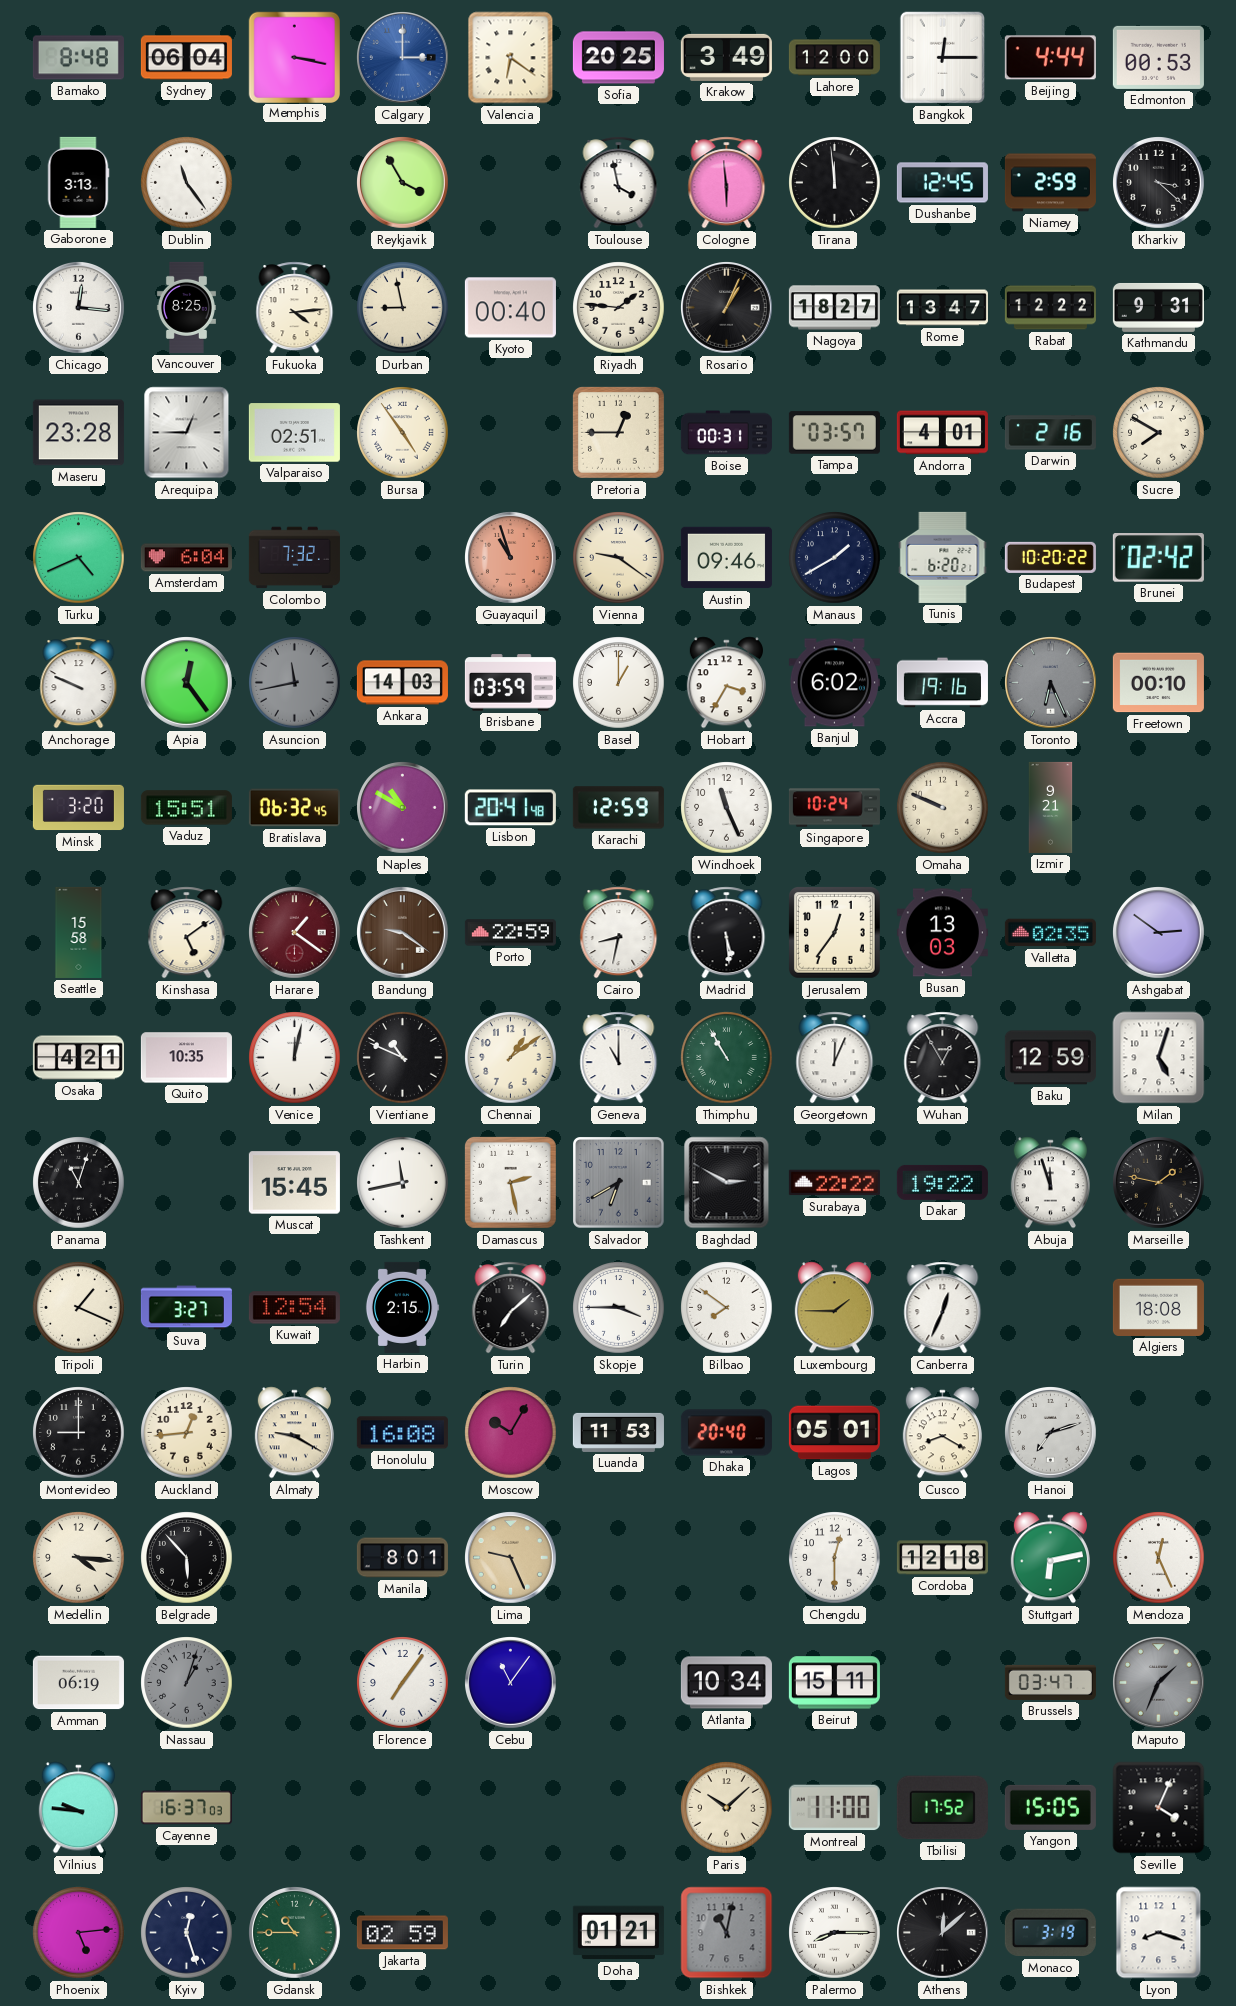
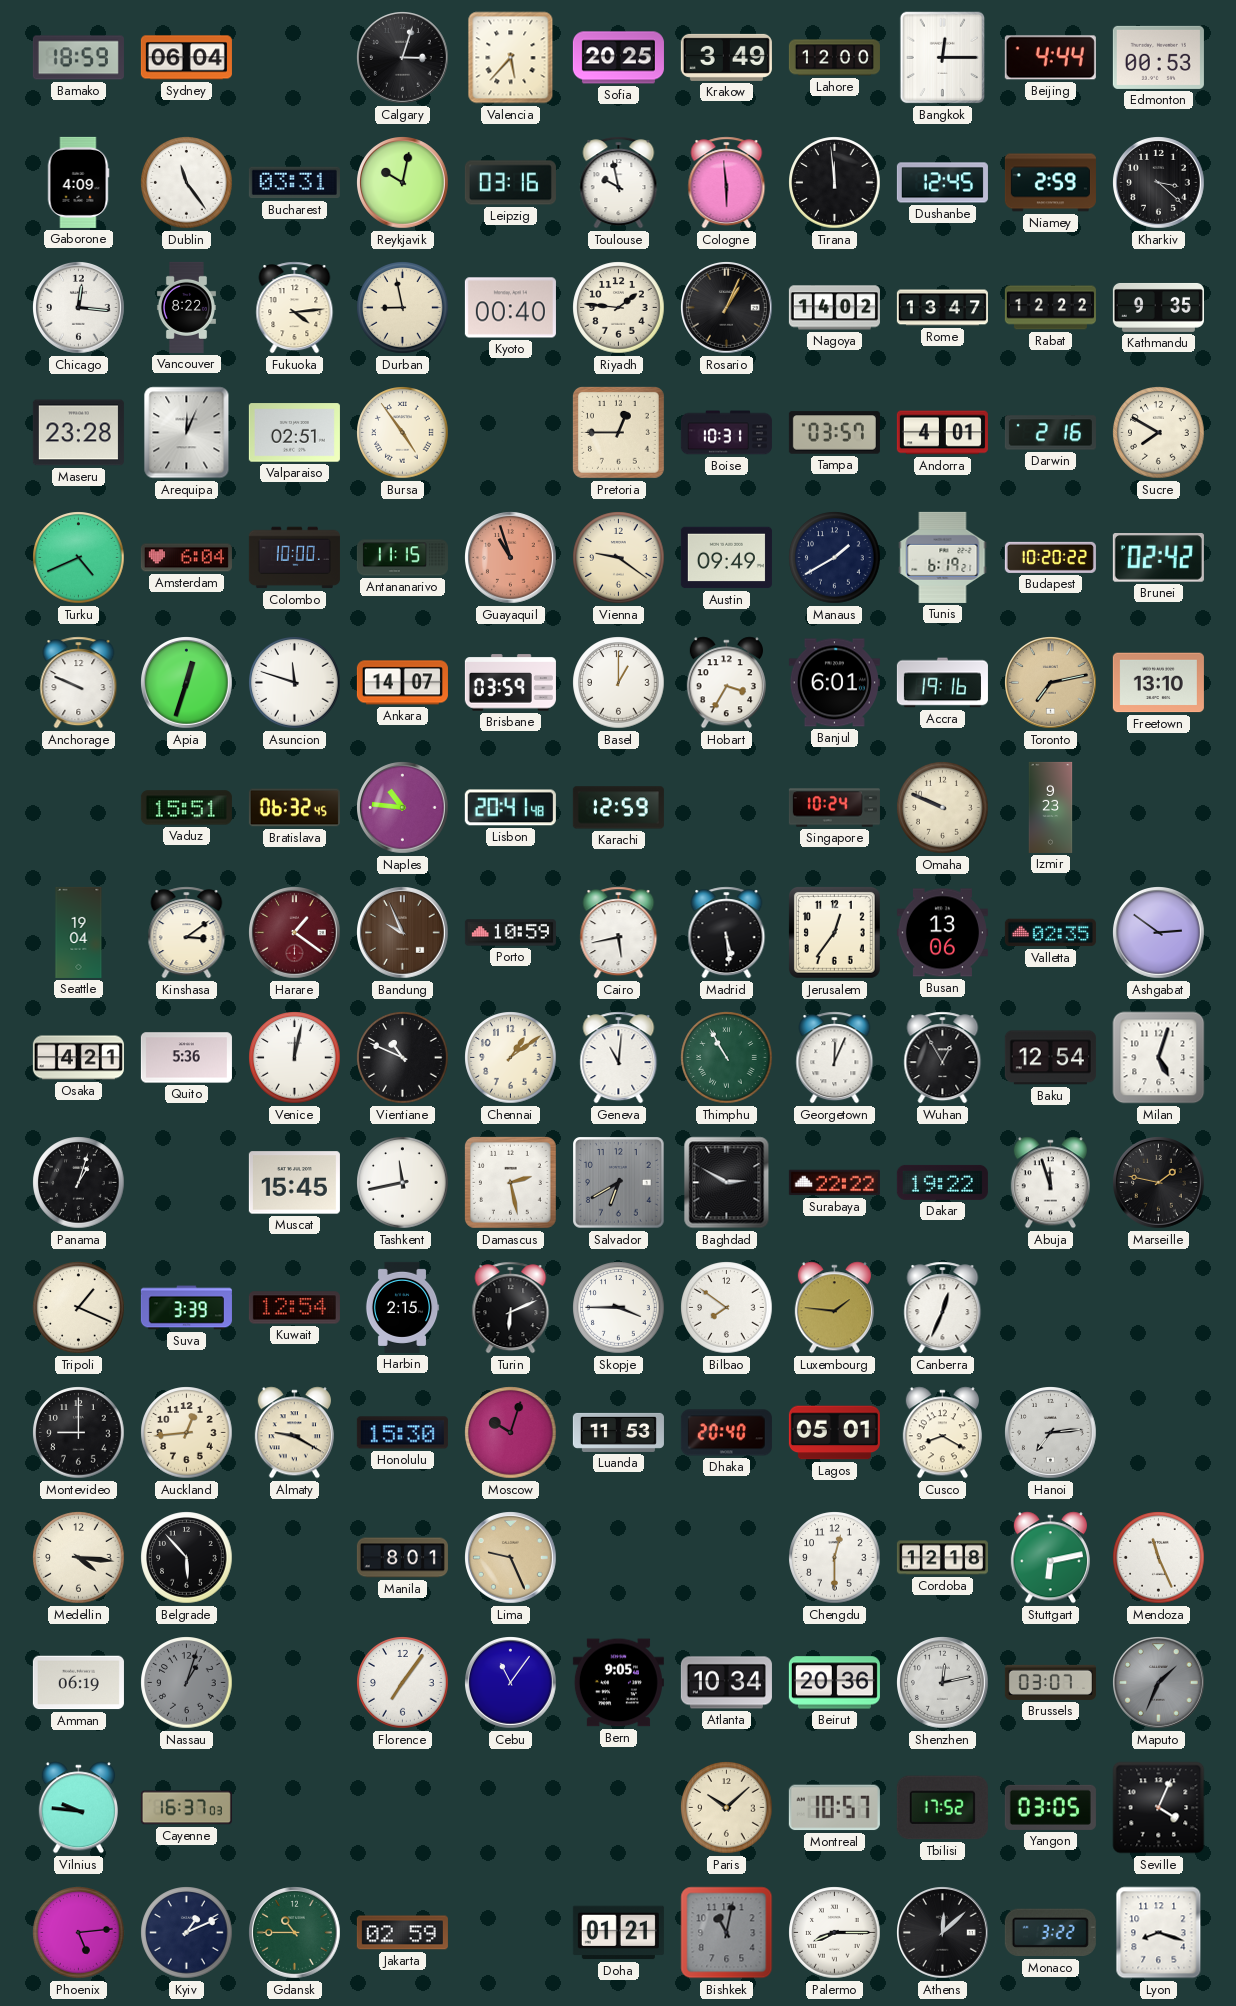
Bamako: 8:48 -> 18:59 (78, 58)
Memphis: 3:17 -> none (294, 57)
Calgary: 3:00 -> 3:03 (403, 58)
Calgary dial: blue -> black (403, 58)
Valencia: 6:21 -> 5:37 (511, 58)
Gaborone: 3:13 -> 4:09 (78, 182)
Bucharest: none -> 03:31 (294, 183)
Reykjavik: 3:55 -> 10:02 (403, 183)
Leipzig: none -> 03:16 (510, 183)
Toulouse: 3:58 -> 9:58 (619, 183)
Vancouver: 8:25 -> 8:22 (186, 307)
Nagoya: 18:27 -> 14:02 (834, 308)
Kathmandu: 9:31 -> 9:35 (1158, 307)
Arequipa: 12:45 -> 12:04 (187, 433)
Boise: 00:31 -> 10:31 (726, 433)
Colombo: 7:32 -> 10:00 (294, 558)
Antananarivo: none -> 11:15 (402, 558)
Austin: 09:46 -> 09:49 (726, 558)
Tunis: 6:20 -> 6:19 (943, 557)
Apia: 12:24 -> 12:33 (187, 683)
Asuncion: 11:43 -> 11:48 (295, 683)
Asuncion dial: grey -> white (295, 683)
Ankara: 14:03 -> 14:07 (402, 683)
Banjul: 6:02 -> 6:01 (834, 683)
Toronto: 6:26 -> 7:13 (1051, 683)
Toronto dial: grey -> champagne (1051, 683)
Freetown: 00:10 -> 13:10 (1158, 683)
Minsk: 3:20 -> none (78, 808)
Naples: 10:50 -> 10:46 (403, 808)
Windhoek: 11:26 -> none (727, 808)
Izmir: 9:21 -> 9:23 (1051, 807)
Seattle: 15:58 -> 19:04 (79, 932)
Kinshasa: 5:09 -> 3:09 (187, 933)
Bandung: 9:21 -> 9:56 (403, 933)
Porto: 22:59 -> 10:59 (510, 933)
Cairo: 8:32 -> 5:43 (619, 933)
Busan: 13:03 -> 13:06 (942, 933)
Quito: 10:35 -> 5:36 (186, 1058)
Geneva: 11:00 -> 11:01 (619, 1058)
Baku: 12:59 -> 12:54 (1050, 1058)
Panama: 11:03 -> 1:03 (79, 1183)
Suva: 3:27 -> 3:39 (186, 1308)
Turin: 7:08 -> 6:11 (511, 1308)
Luxembourg: 1:45 -> 1:46 (834, 1308)
Algiers: 18:08 -> none (1158, 1307)
Honolulu: 16:08 -> 15:30 (402, 1433)
Moscow: 10:05 -> 10:03 (511, 1433)
Hanoi: 7:12 -> 7:14 (1051, 1433)
Mendoza: 12:26 -> 11:26 (1159, 1558)
Bern: none -> 9:05 (618, 1683)
Beirut: 15:11 -> 20:36 (834, 1683)
Shenzhen: none -> 12:13 (943, 1683)
Brussels: 03:47 -> 03:07 (1050, 1682)
Montreal: 11:00 -> 10:57 (834, 1808)
Yangon: 15:05 -> 03:05 (1050, 1807)
Kyiv: 12:27 -> 1:11 (187, 1933)
Monaco: 3:19 -> 3:22 (1050, 1933)
